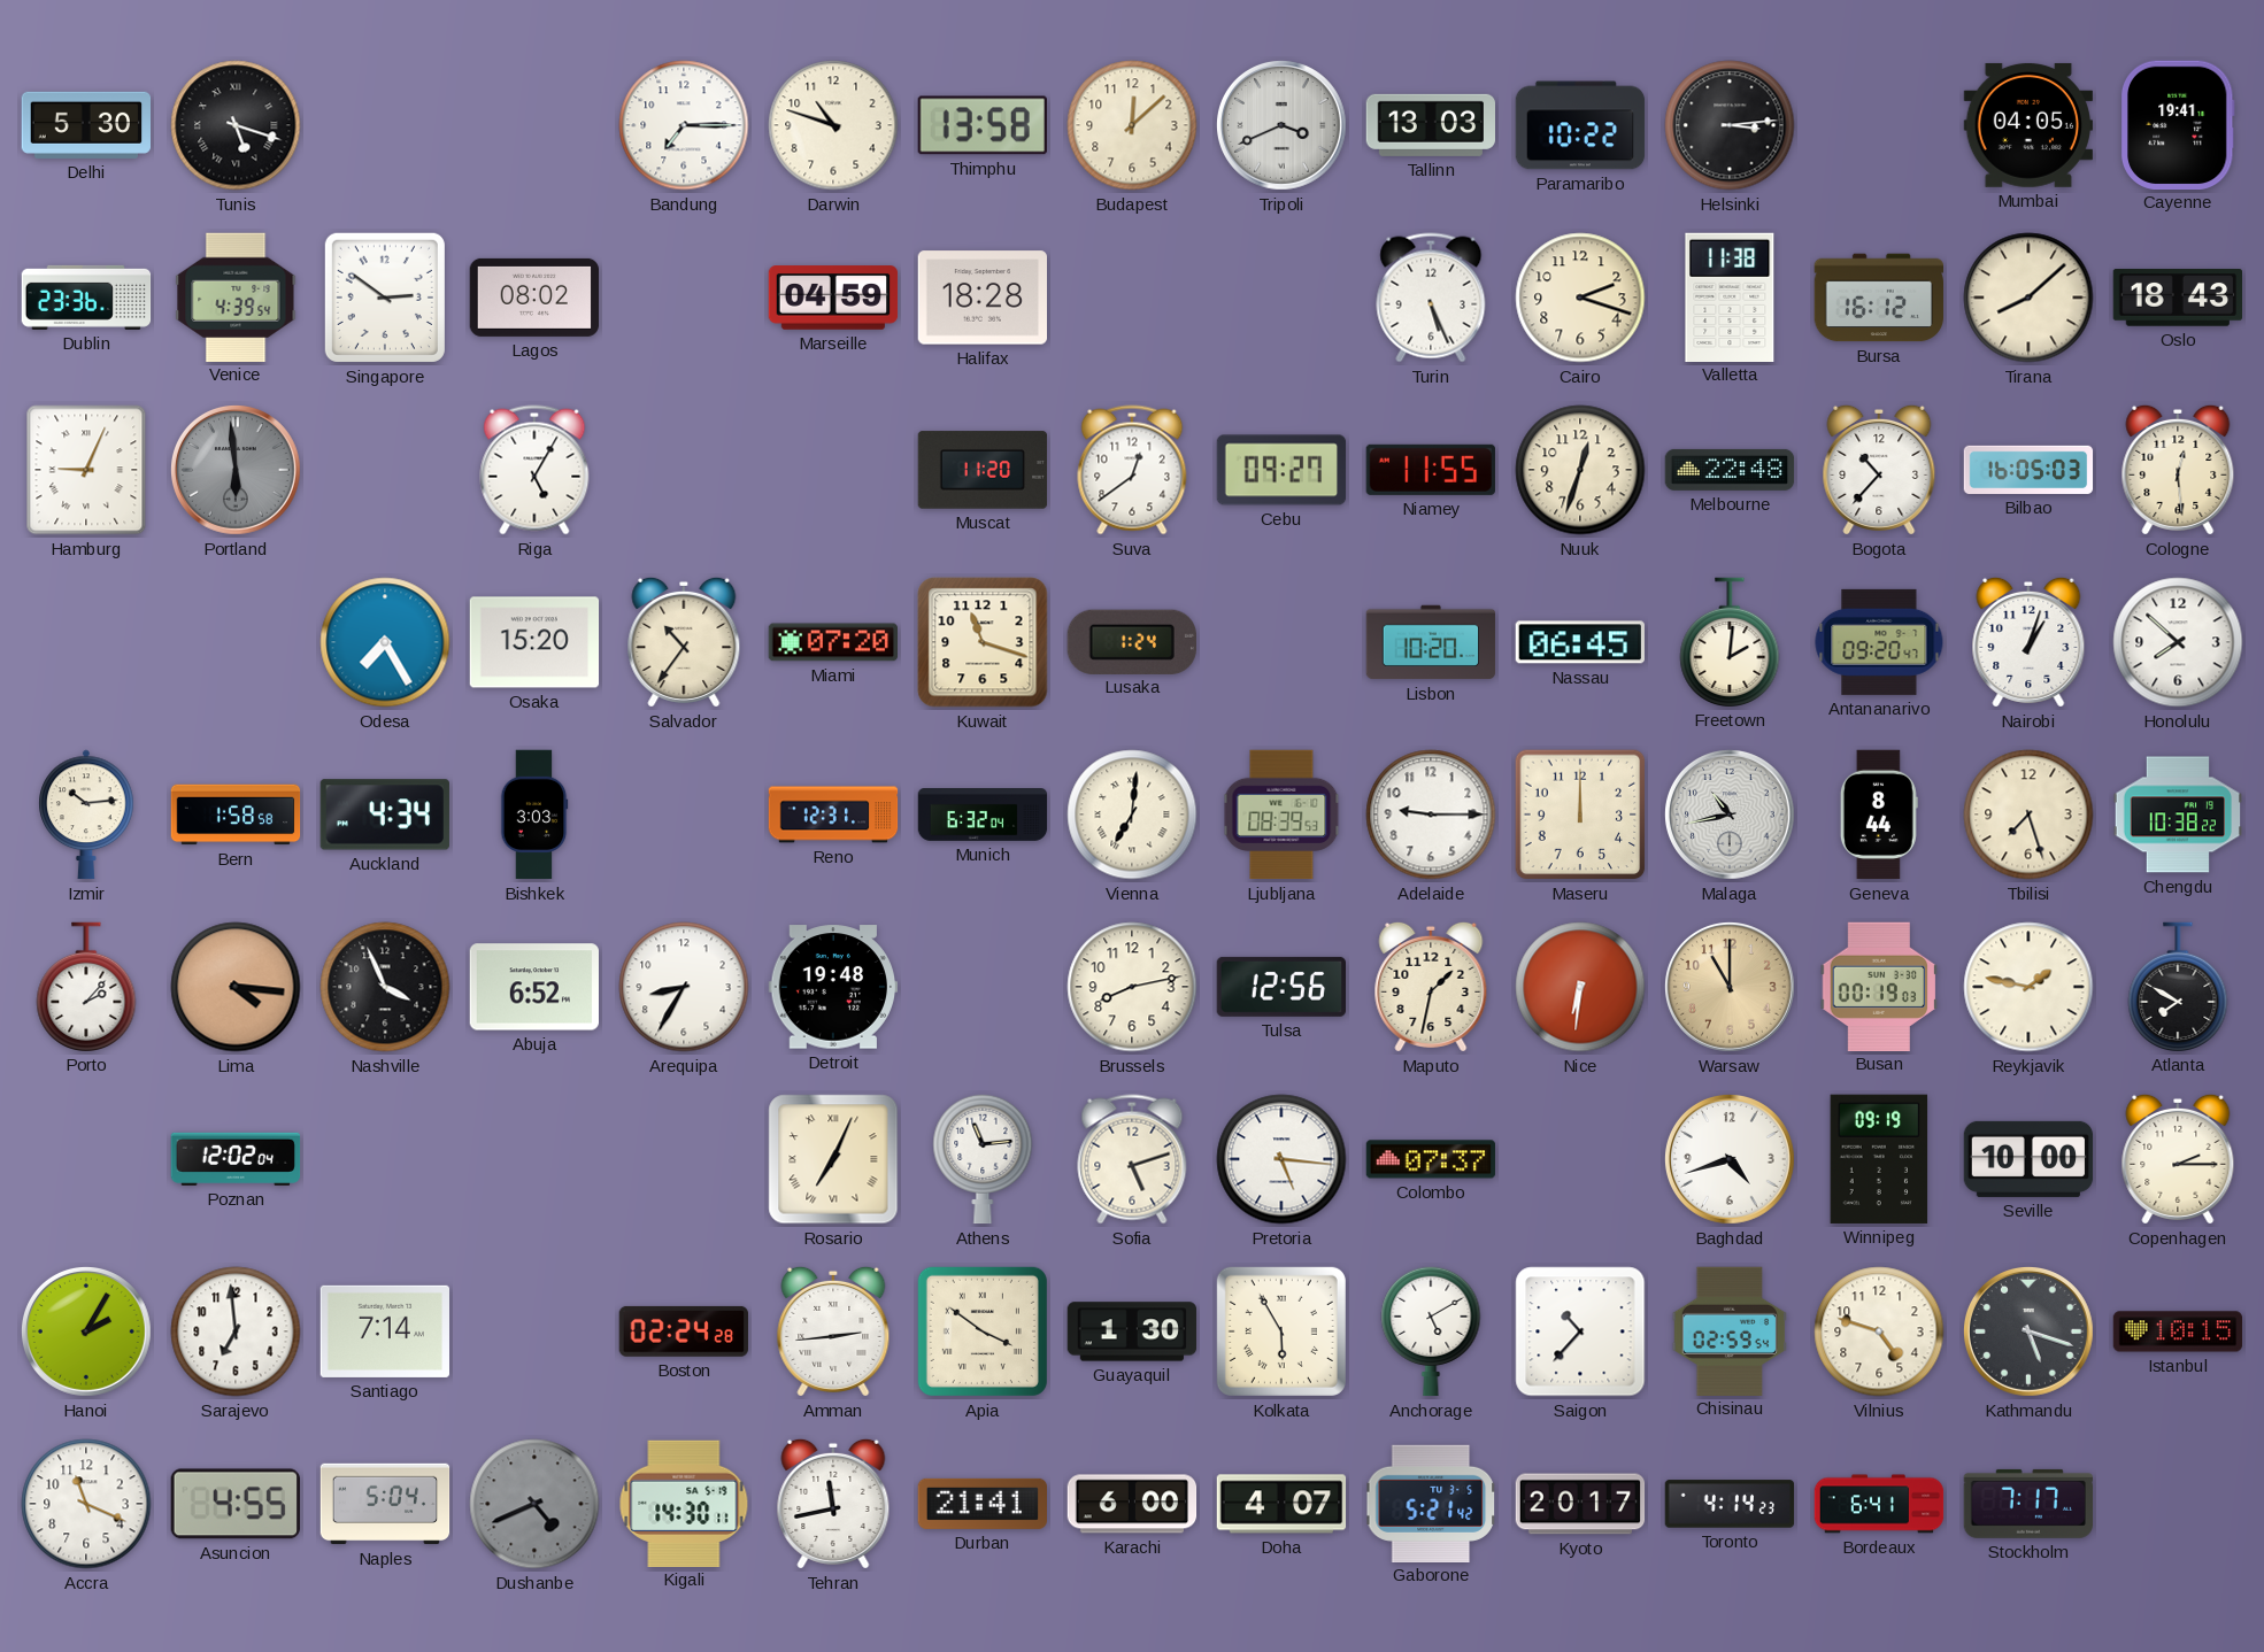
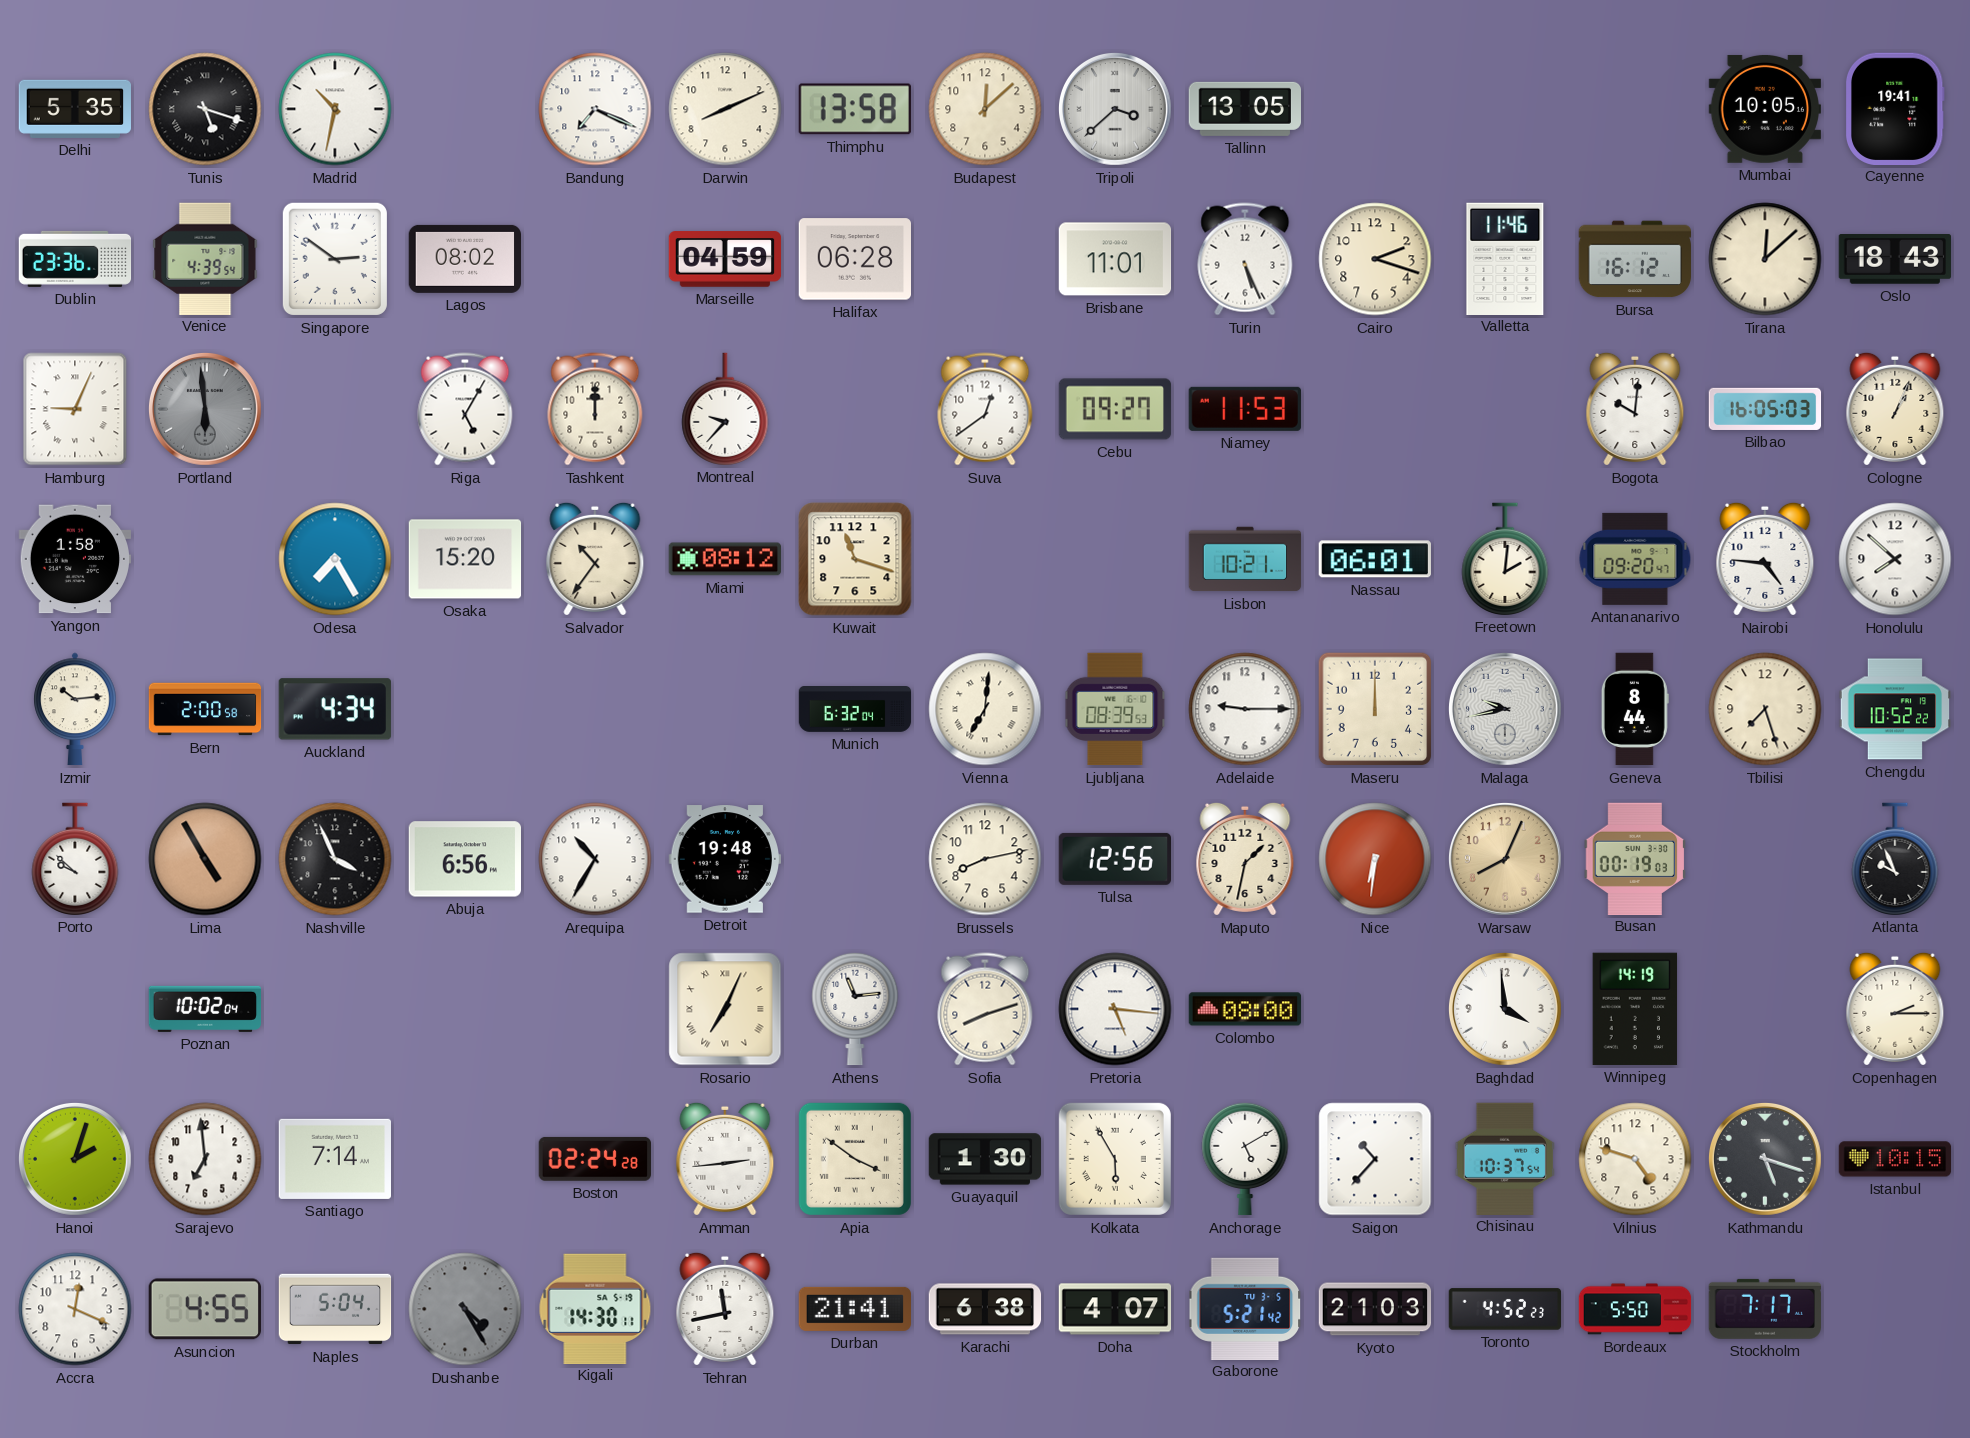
Delhi: 5:30 -> 5:35 (74, 109)
Madrid: none -> 10:32 (335, 109)
Bandung: 7:15 -> 7:19 (595, 109)
Darwin: 10:48 -> 8:11 (725, 109)
Tripoli: 3:41 -> 3:38 (1115, 109)
Tallinn: 13:03 -> 13:05 (1244, 109)
Paramaribo: 10:22 -> none (1580, 125)
Helsinki: 3:14 -> none (1730, 125)
Mumbai: 04:05 -> 10:05 (1764, 109)
Halifax: 18:28 -> 06:28 (854, 259)
Brisbane: none -> 11:01 (1115, 259)
Valletta: 11:38 -> 11:46 (1505, 258)
Tirana: 8:08 -> 12:08 (1765, 259)
Tashkent: none -> 12:00 (595, 409)
Montreal: none -> 9:37 (725, 409)
Muscat: 11:20 -> none (983, 470)
Niamey: 11:55 -> 11:53 (1245, 409)
Nuuk: 12:33 -> none (1580, 470)
Melbourne: 22:48 -> none (1730, 470)
Bogota: 10:37 -> 10:01 (1635, 409)
Cologne: 12:29 -> 1:04 (1895, 409)
Yangon: none -> 1:58 (75, 559)
Miami: 07:20 -> 08:12 (724, 559)
Lusaka: 1:24 -> none (1132, 641)
Lisbon: 10:20 -> 10:21 (1245, 559)
Nassau: 06:45 -> 06:01 (1375, 559)
Nairobi: 1:03 -> 4:46 (1765, 559)
Bern: 1:58 -> 2:00 (205, 709)
Bishkek: 3:03 -> none (534, 815)
Reno: 12:31 -> none (833, 815)
Malaga: 10:43 -> 9:43 (1505, 709)
Chengdu: 10:38 -> 10:52 (1895, 709)
Porto: 2:07 -> 9:52 (75, 859)
Lima: 4:16 -> 4:55 (205, 859)
Abuja: 6:52 -> 6:56 (464, 859)
Arequipa: 8:35 -> 10:35 (595, 859)
Warsaw: 11:00 -> 8:04 (1505, 859)
Reykjavik: 1:47 -> none (2028, 987)
Atlanta: 7:50 -> 9:56 (1895, 859)
Poznan: 12:02 -> 10:02 (205, 1009)
Sofia: 5:12 -> 8:12 (985, 1009)
Colombo: 07:37 -> 08:00 (1245, 1009)
Baghdad: 4:42 -> 3:59 (1505, 1009)
Winnipeg: 09:19 -> 14:19 (1635, 1009)
Seville: 10:00 -> none (2028, 1159)
Hanoi: 2:05 -> 2:03 (75, 1159)
Chisinau: 02:59 -> 10:37 (1505, 1158)
Accra: 11:19 -> 12:19 (75, 1309)
Dushanbe: 4:41 -> 4:25 (465, 1309)
Karachi: 6:00 -> 6:38 (985, 1309)
Kyoto: 20:17 -> 21:03 (1375, 1309)
Toronto: 4:14 -> 4:52 (1505, 1309)
Bordeaux: 6:41 -> 5:50 (1635, 1309)
